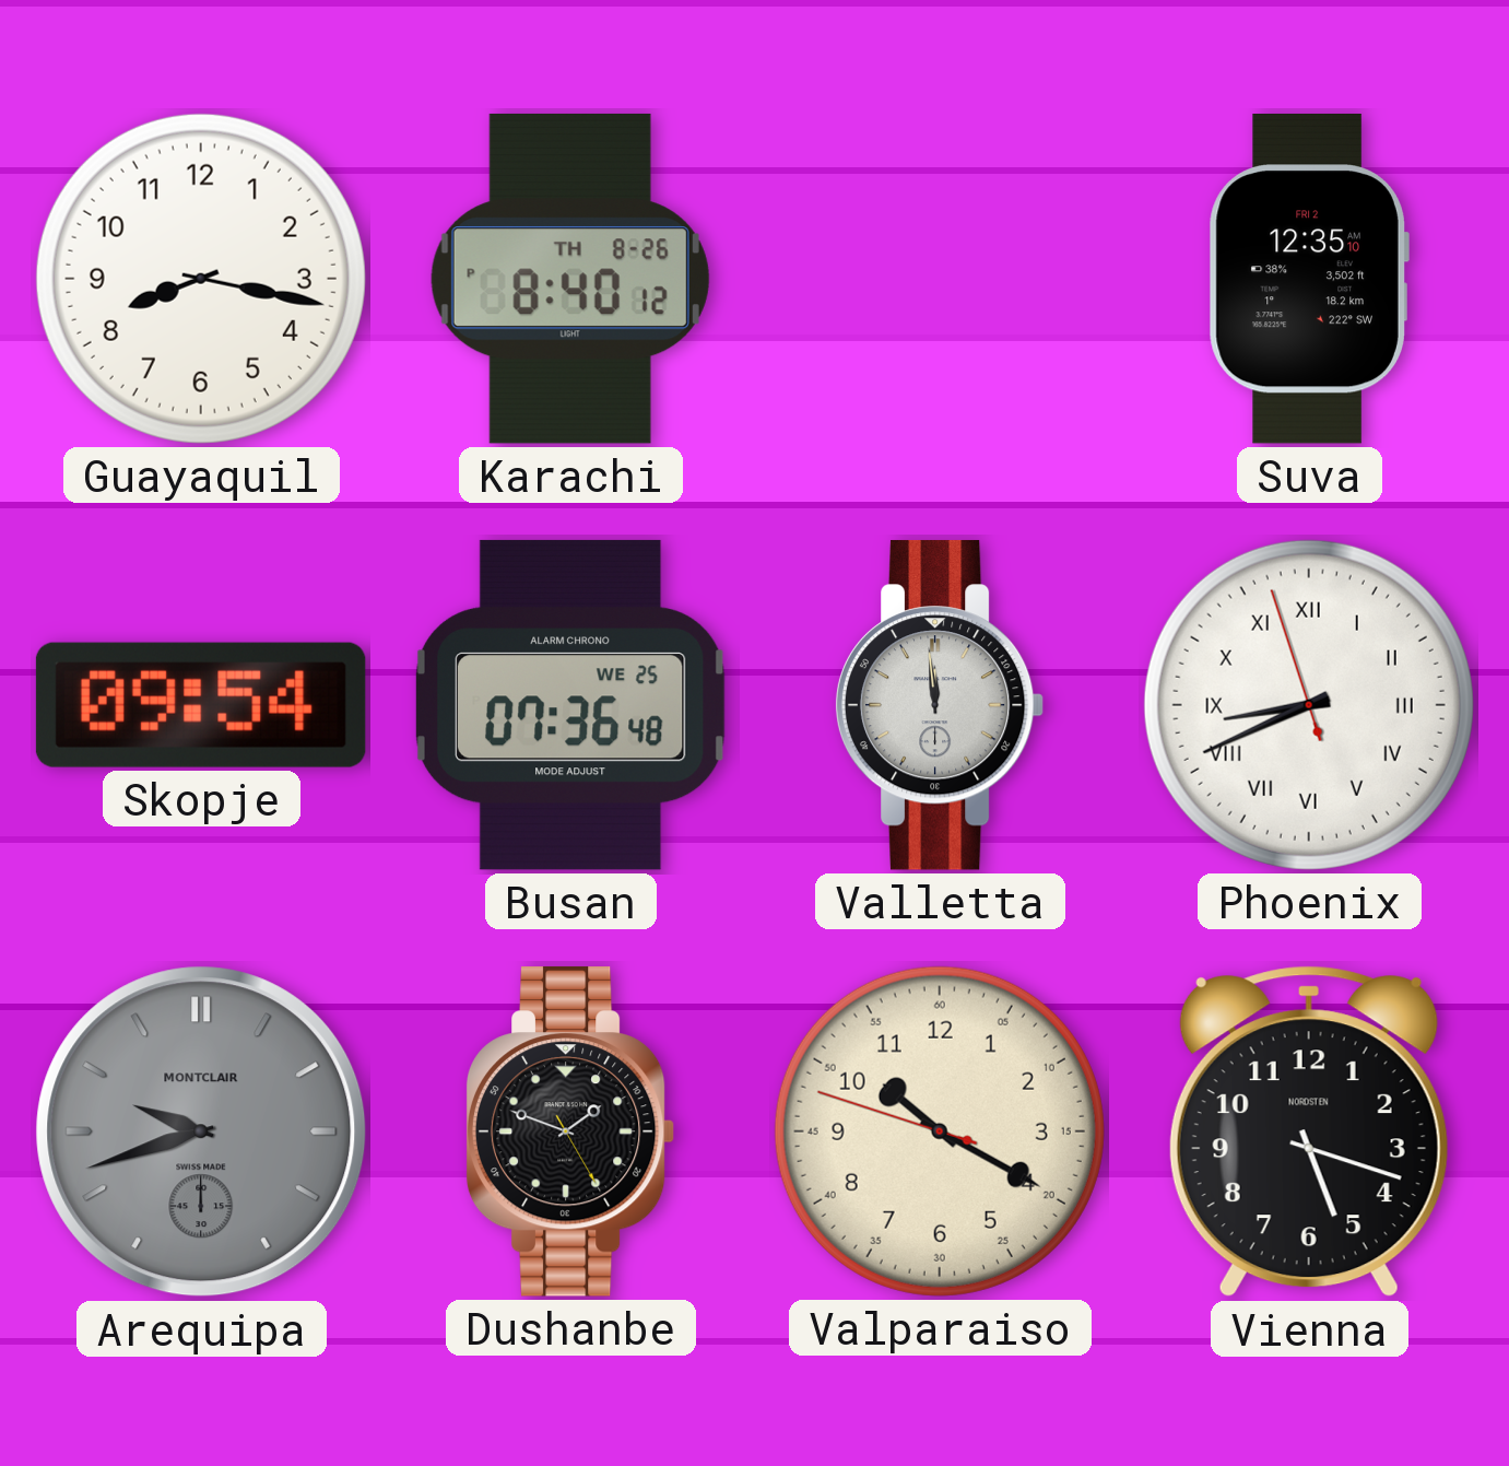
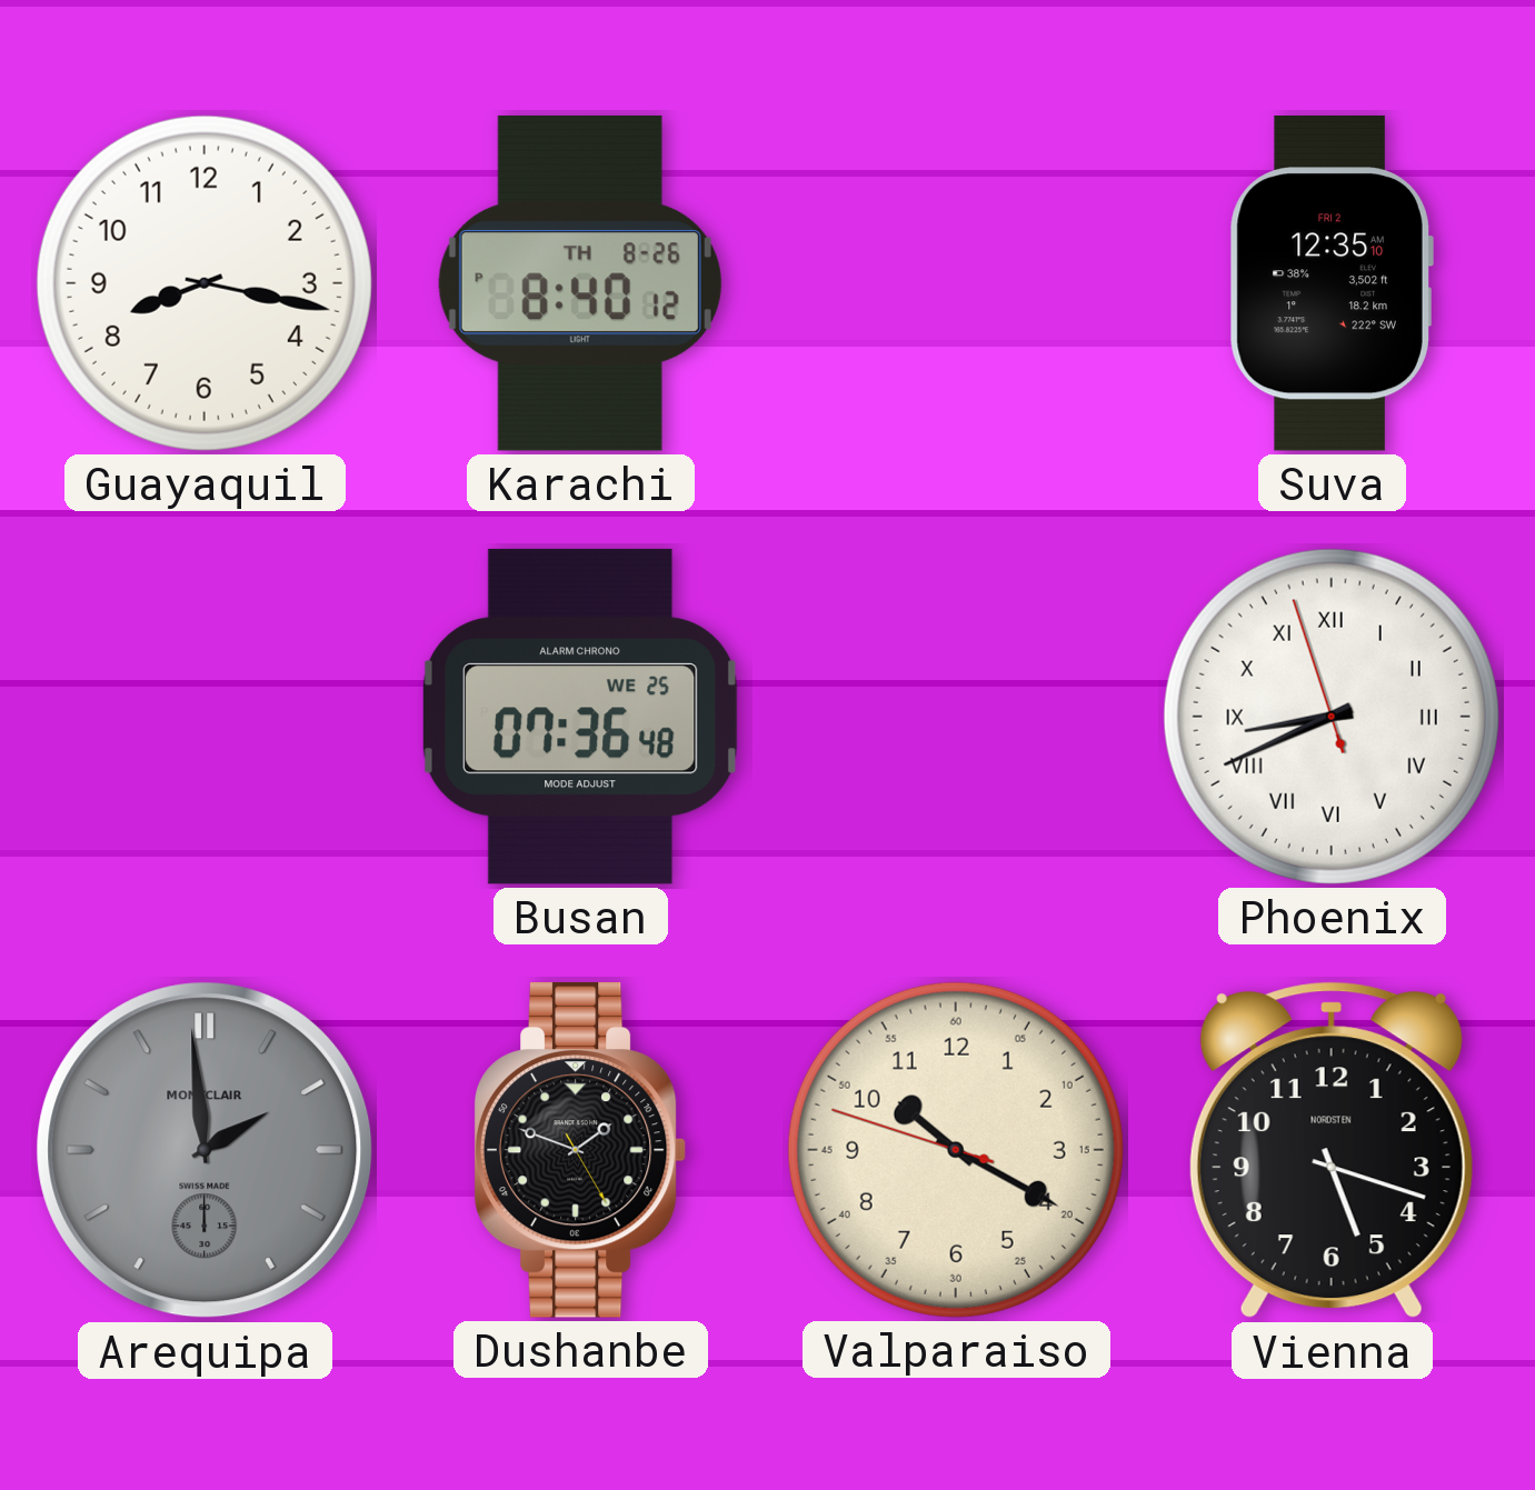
Skopje: 09:54 -> none (201, 705)
Valletta: 11:59 -> none (940, 705)
Arequipa: 9:42 -> 1:59 (205, 1150)
